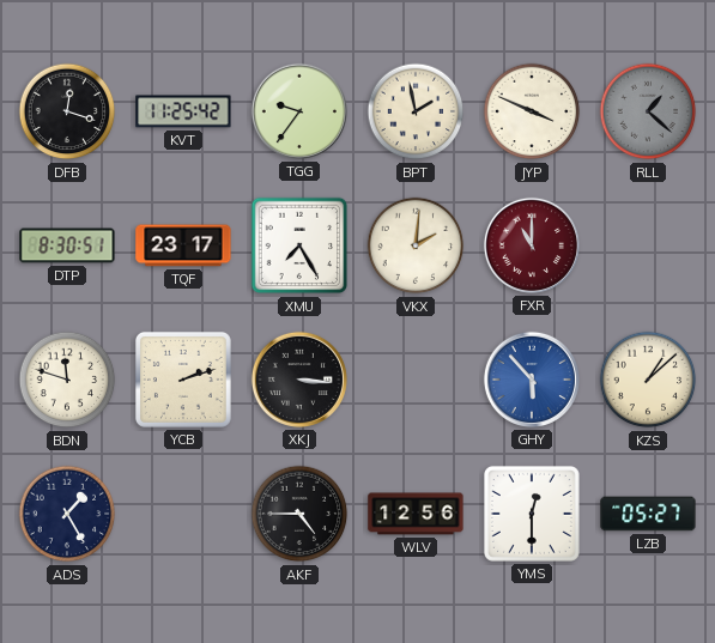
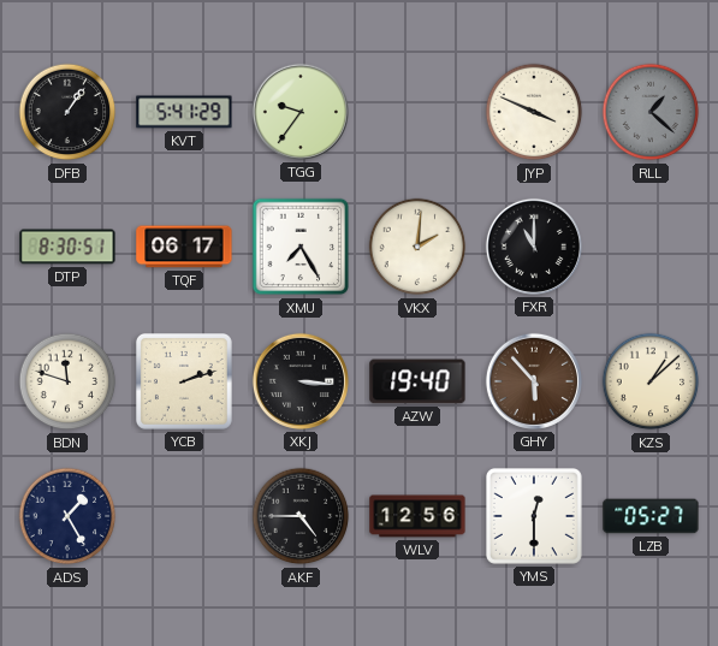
DFB: 12:18 -> 1:06 (67, 112)
KVT: 11:25 -> 5:41 (184, 112)
BPT: 1:58 -> none (416, 111)
TQF: 23:17 -> 06:17 (184, 247)
FXR dial: burgundy -> black (534, 247)
AZW: none -> 19:40 (417, 381)
GHY dial: blue -> brown (534, 381)
